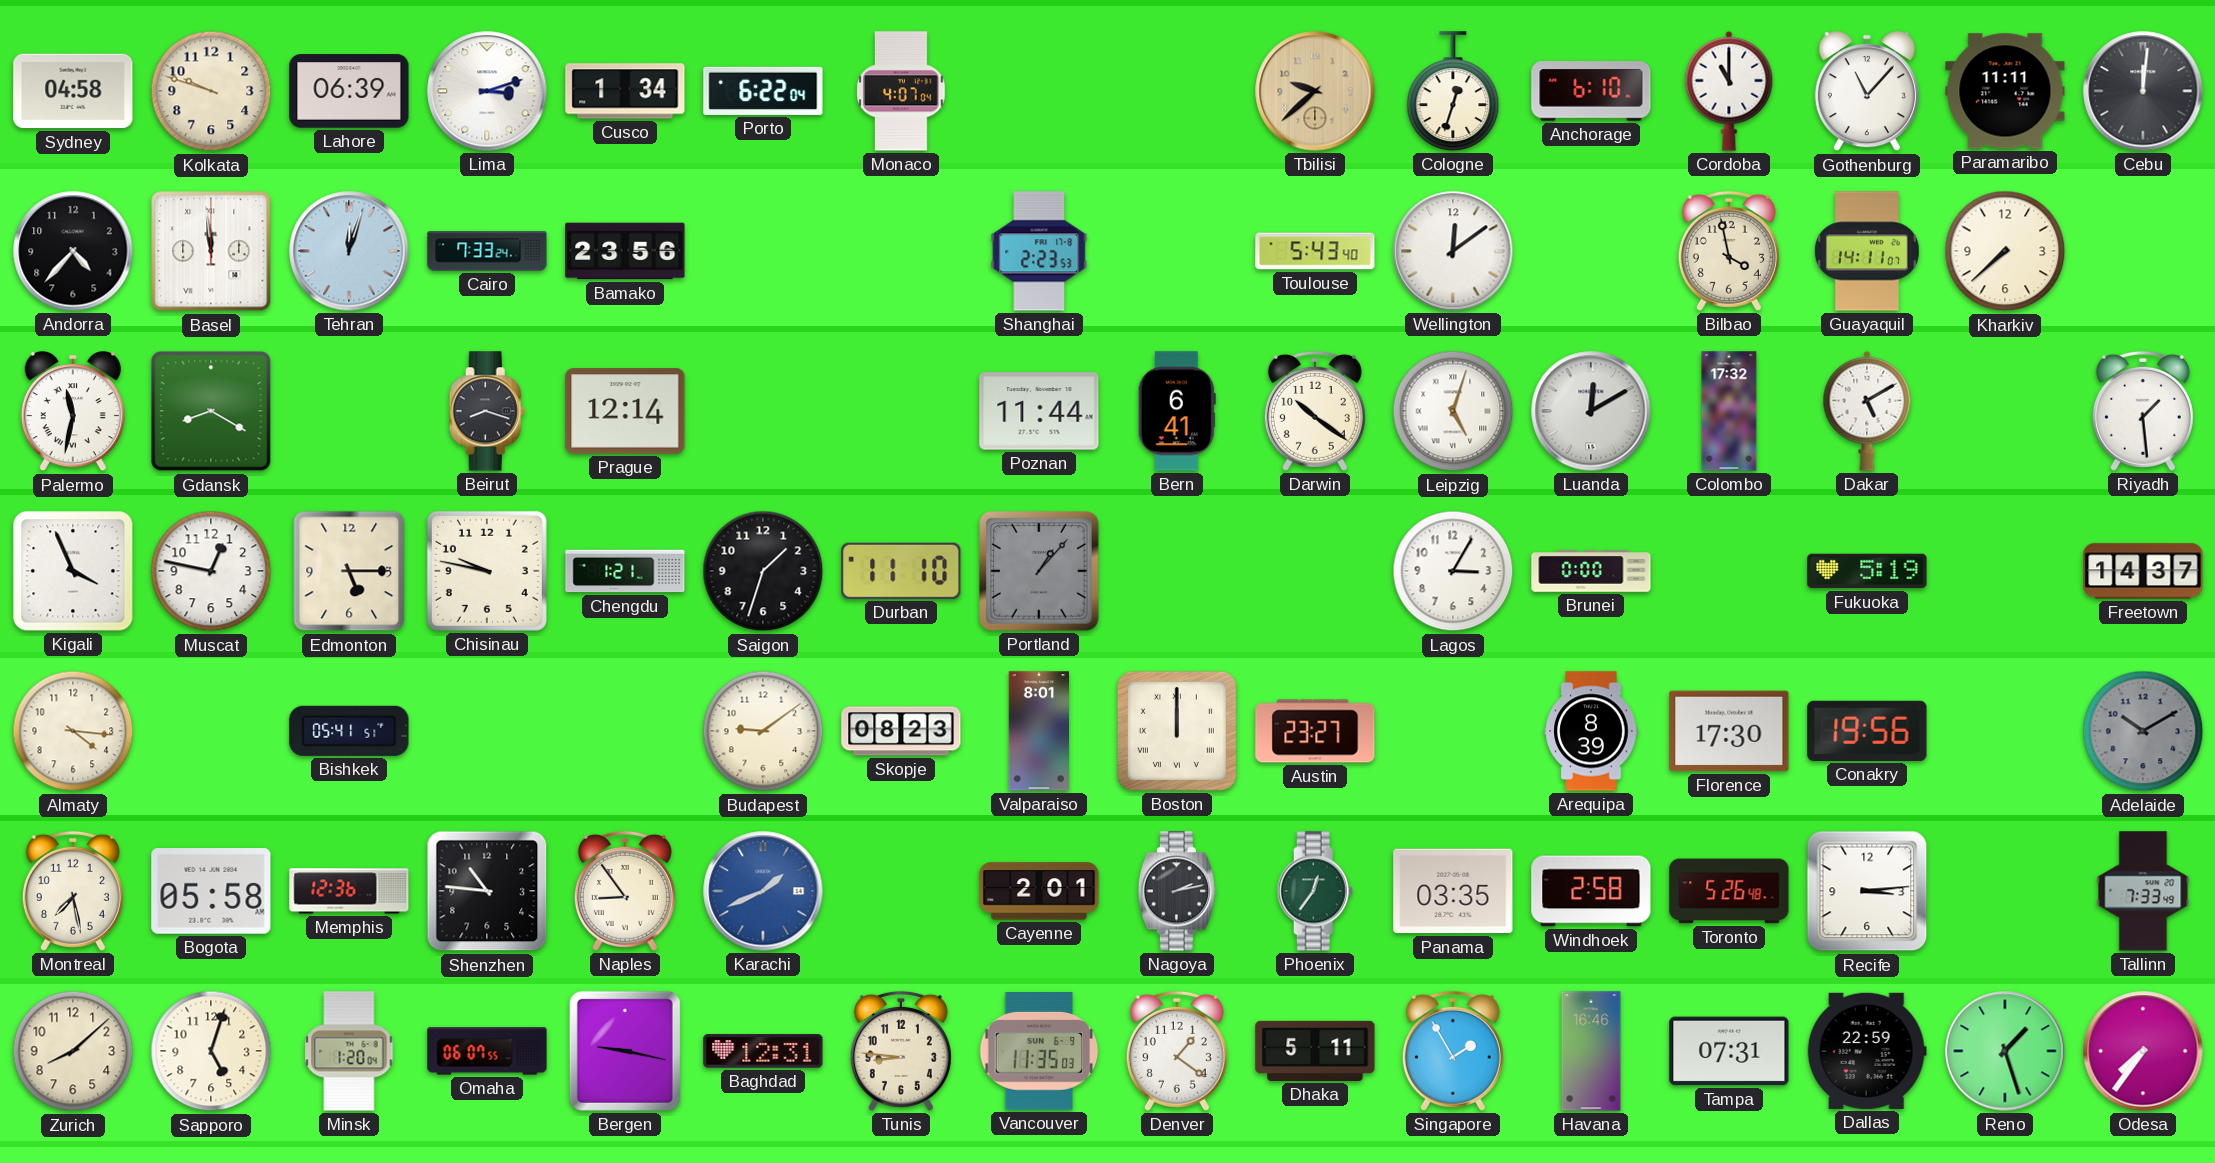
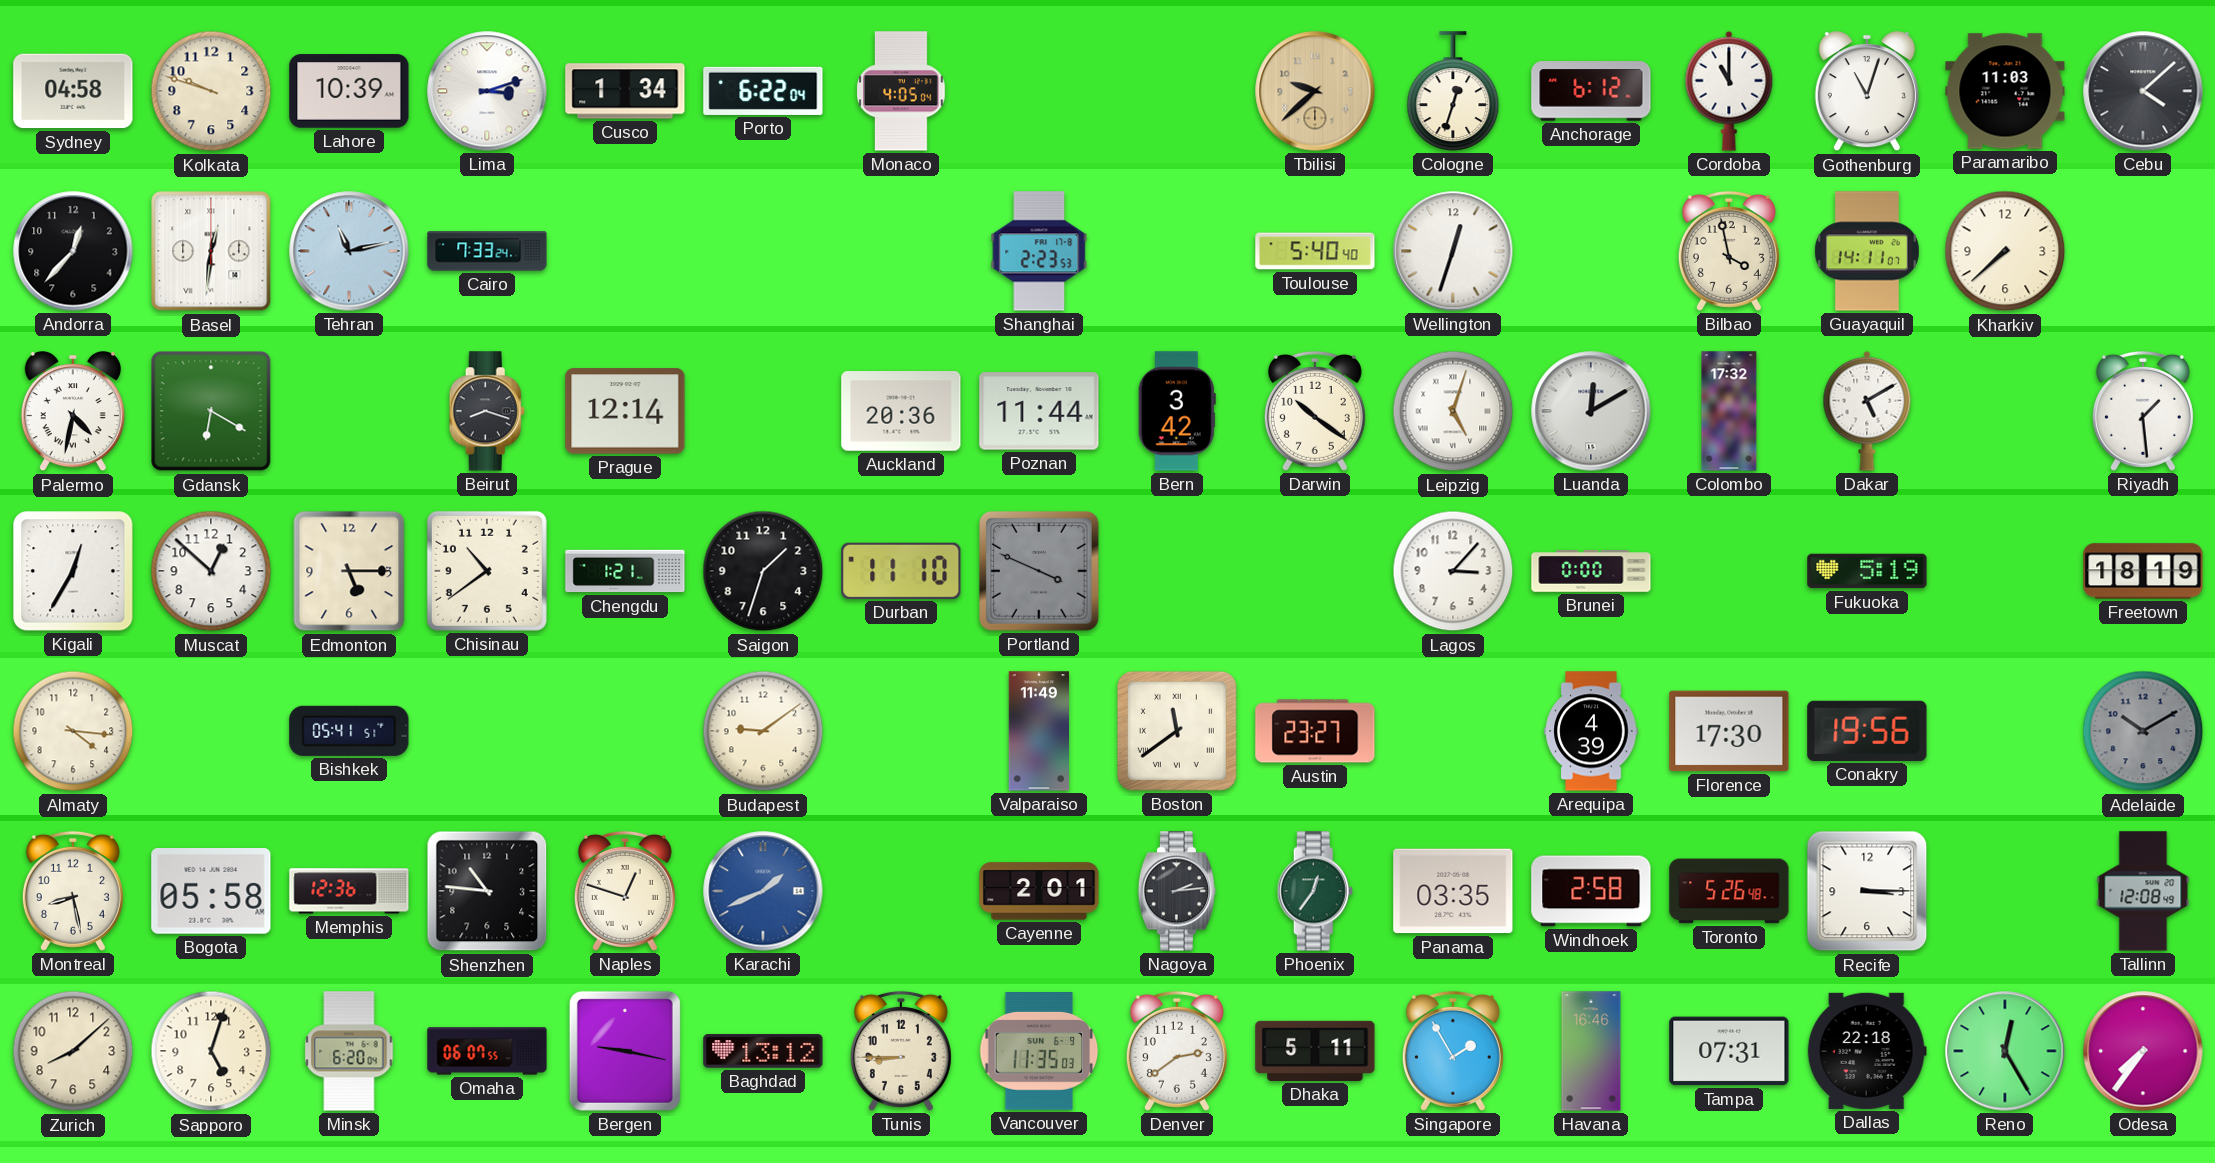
Lahore: 06:39 -> 10:39 (349, 91)
Monaco: 4:07 -> 4:05 (901, 91)
Anchorage: 6:10 -> 6:12 (1591, 91)
Gothenburg: 11:07 -> 11:03 (1867, 92)
Paramaribo: 11:11 -> 11:03 (2005, 91)
Cebu: 12:01 -> 4:08 (2143, 91)
Andorra: 4:37 -> 12:37 (73, 251)
Basel: 11:59 -> 12:31 (211, 251)
Tehran: 12:03 -> 11:13 (349, 251)
Bamako: 23:56 -> none (625, 251)
Toulouse: 5:43 -> 5:40 (1315, 251)
Wellington: 12:09 -> 12:33 (1453, 251)
Palermo: 11:32 -> 4:32 (73, 412)
Gdansk: 8:20 -> 6:20 (211, 411)
Auckland: none -> 20:36 (901, 412)
Bern: 6:41 -> 3:42 (1177, 411)
Kigali: 3:56 -> 12:35 (73, 571)
Muscat: 12:47 -> 12:52 (211, 571)
Chisinau: 9:47 -> 10:39 (487, 571)
Portland: 1:07 -> 3:49 (1040, 572)
Lagos: 3:05 -> 3:07 (1453, 571)
Freetown: 14:37 -> 18:19 (2143, 571)
Skopje: 08:23 -> none (901, 731)
Valparaiso: 8:01 -> 11:49 (1039, 731)
Boston: 12:00 -> 11:39 (1177, 731)
Arequipa: 8:39 -> 4:39 (1591, 731)
Montreal: 7:28 -> 8:28 (73, 891)
Naples: 8:54 -> 12:48 (625, 891)
Nagoya: 2:13 -> 2:14 (1176, 891)
Recife: 3:14 -> 3:15 (1867, 891)
Tallinn: 7:33 -> 12:08 (2143, 891)
Minsk: 1:20 -> 6:20 (349, 1051)
Baghdad: 12:31 -> 13:12 (763, 1051)
Tunis: 8:46 -> 8:45 (901, 1051)
Denver: 1:21 -> 2:39 (1177, 1051)
Dallas: 22:59 -> 22:18 (1867, 1051)
Reno: 1:27 -> 12:25 (2005, 1051)
